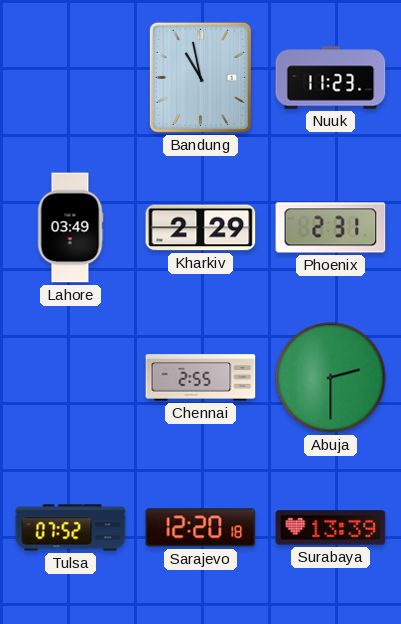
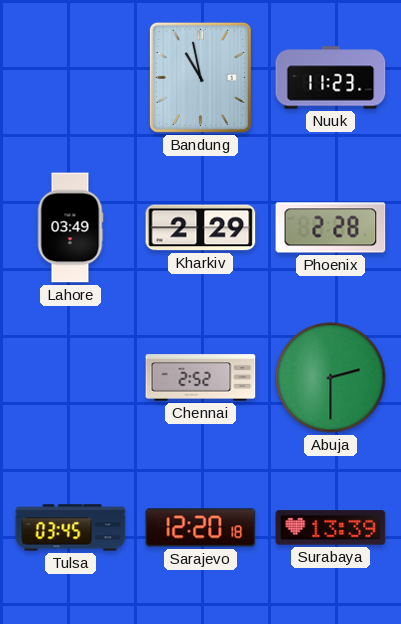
Phoenix: 2:31 -> 2:28 (331, 228)
Chennai: 2:55 -> 2:52 (201, 378)
Tulsa: 07:52 -> 03:45 (71, 528)
